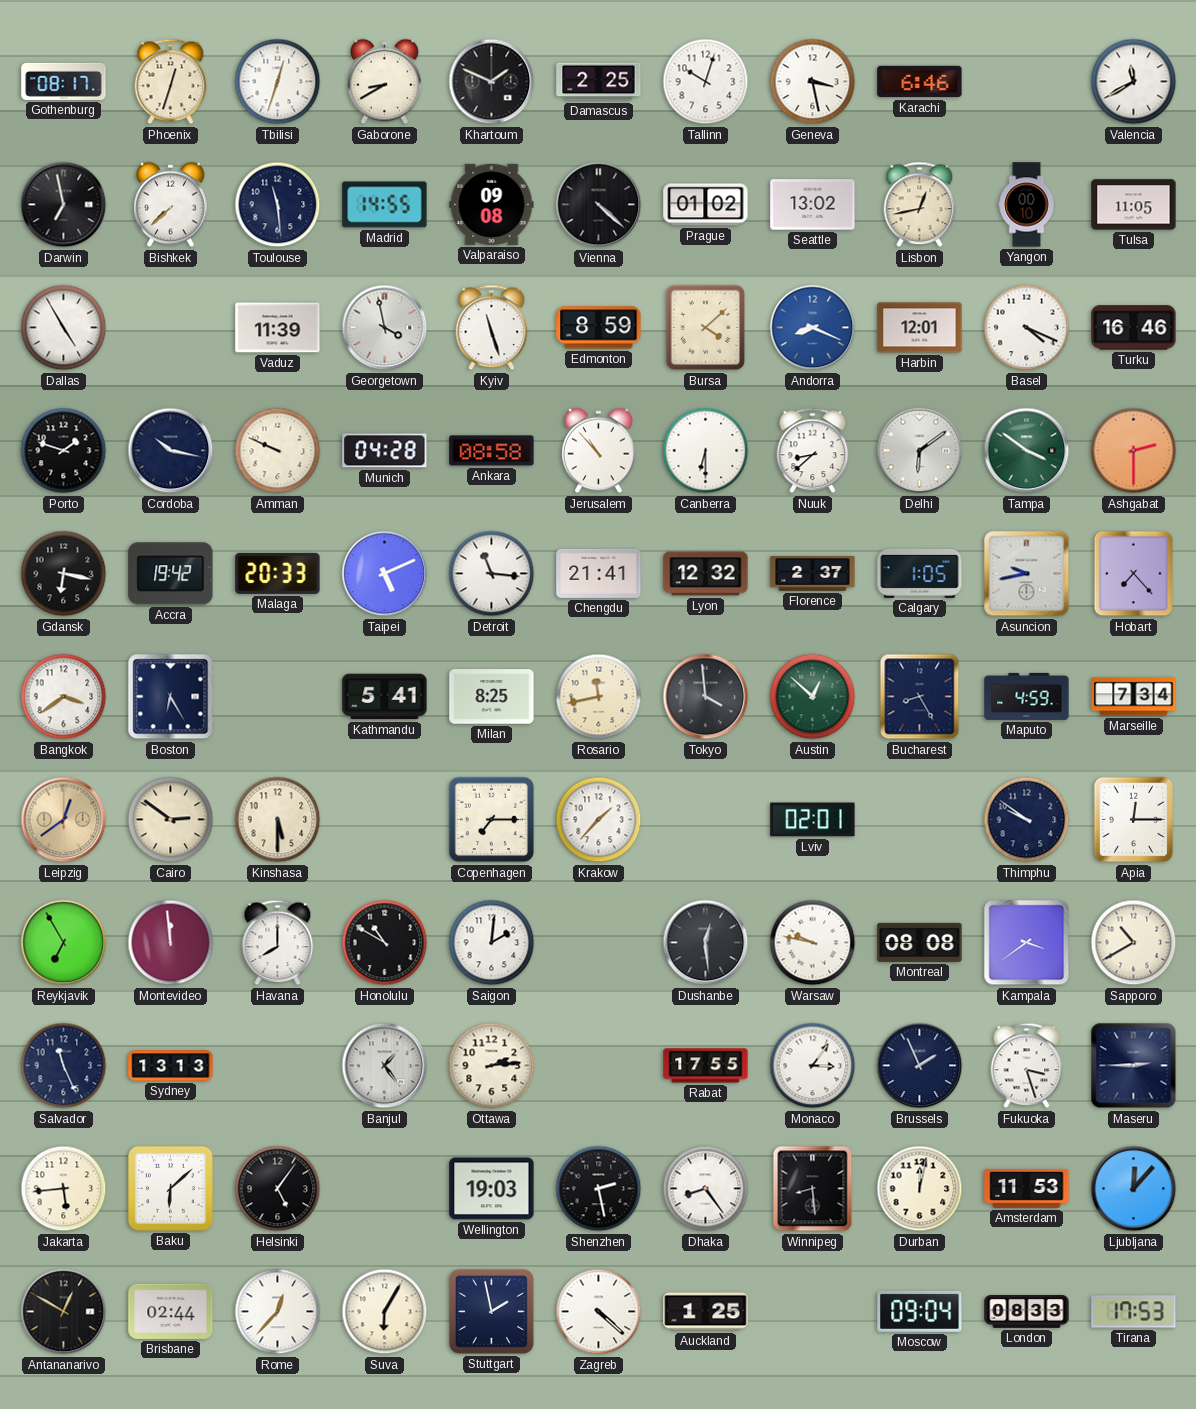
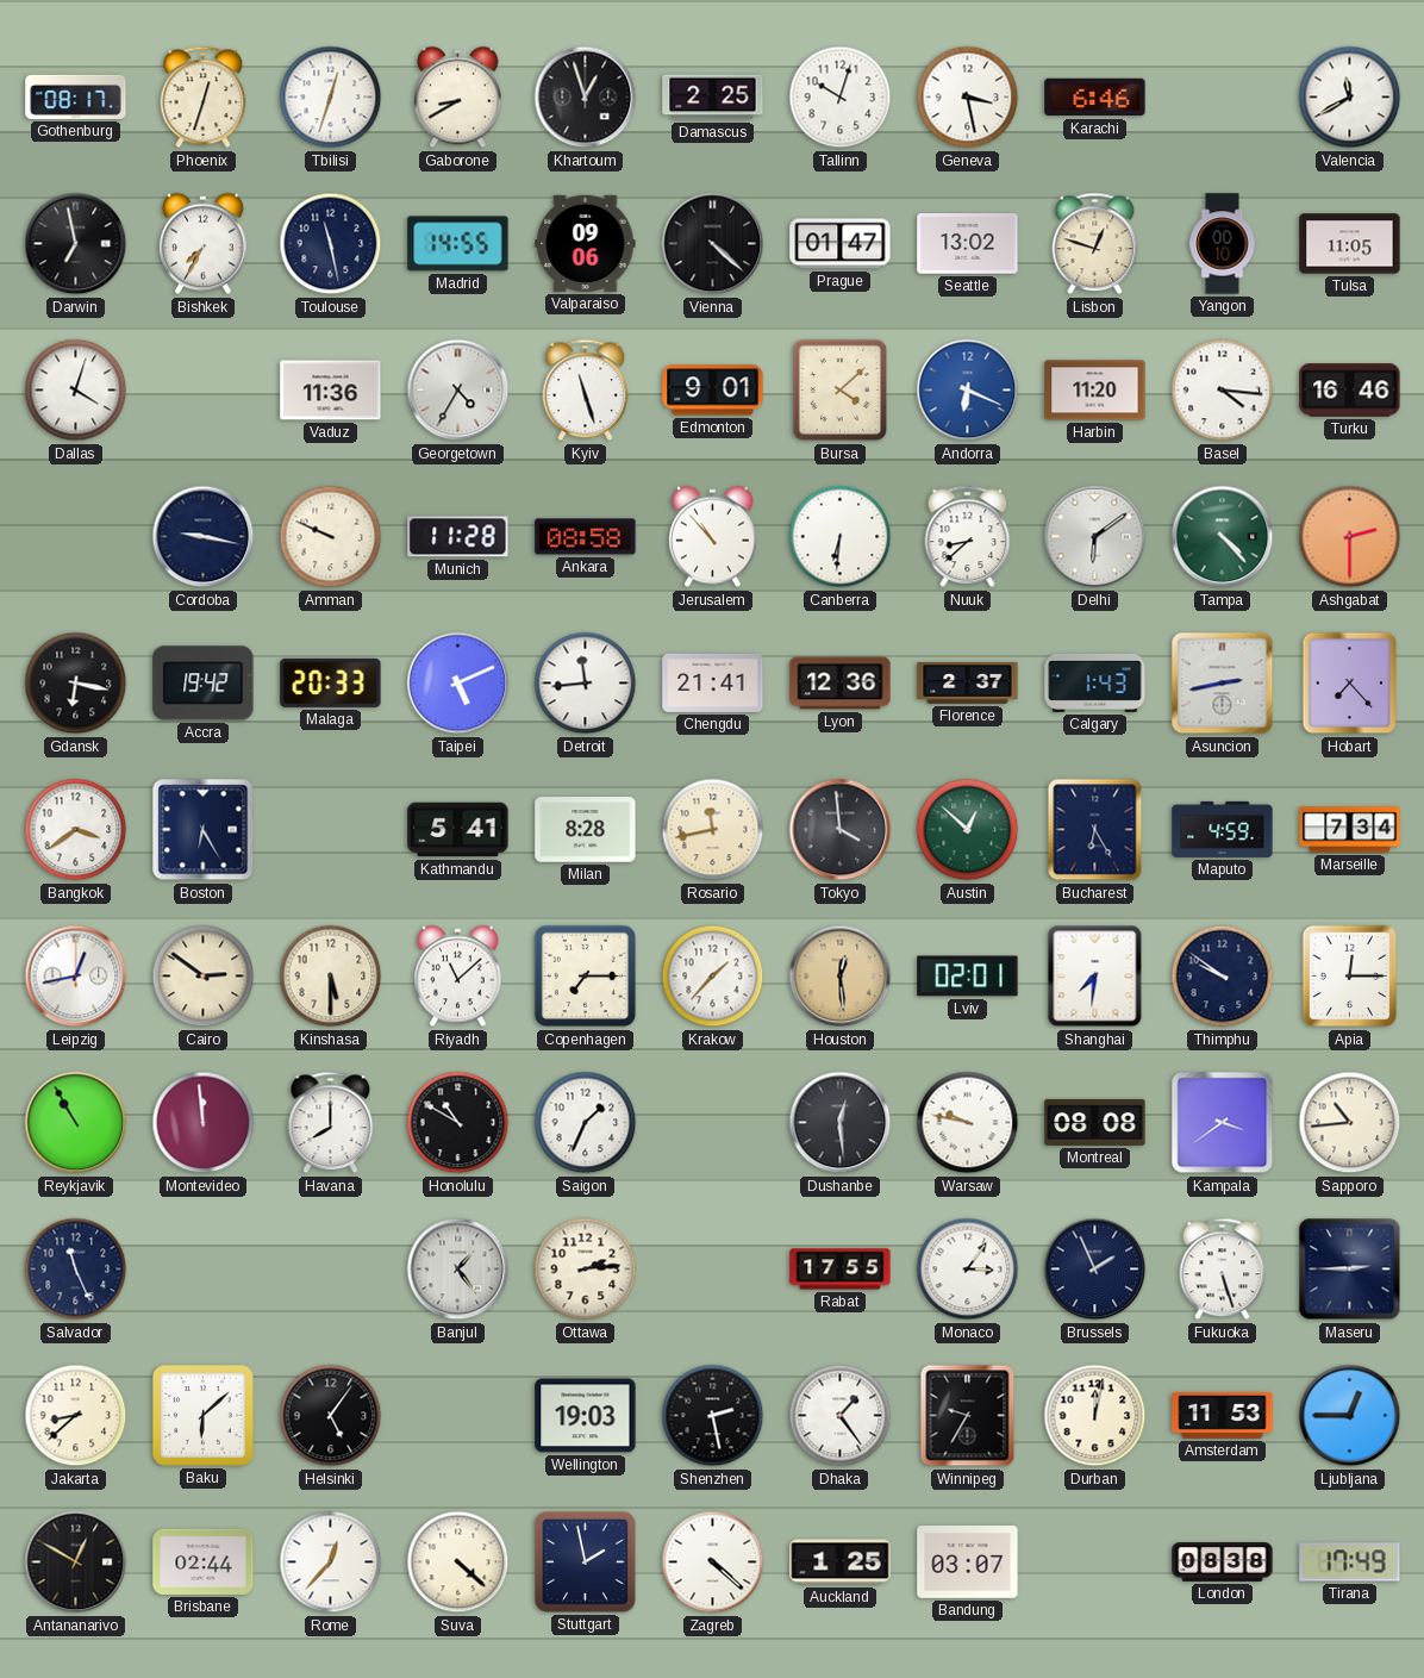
Khartoum: 1:49 -> 12:57 (586, 98)
Bishkek: 7:38 -> 7:35 (204, 244)
Toulouse: 11:29 -> 11:28 (331, 244)
Valparaiso: 09:08 -> 09:06 (586, 243)
Prague: 01:02 -> 01:47 (841, 244)
Lisbon: 12:43 -> 12:48 (1095, 244)
Dallas: 4:55 -> 4:03 (76, 391)
Vaduz: 11:39 -> 11:36 (331, 391)
Georgetown: 3:58 -> 4:35 (458, 391)
Edmonton: 8:59 -> 9:01 (713, 391)
Andorra: 8:19 -> 6:19 (968, 391)
Harbin: 12:01 -> 11:20 (1095, 391)
Basel: 4:19 -> 4:16 (1223, 391)
Porto: 1:48 -> none (64, 451)
Cordoba: 10:17 -> 9:17 (204, 537)
Munich: 04:28 -> 11:28 (458, 537)
Canberra: 6:30 -> 6:31 (841, 537)
Tampa: 3:51 -> 4:23 (1223, 537)
Detroit: 11:16 -> 11:44 (586, 684)
Lyon: 12:32 -> 12:36 (841, 684)
Calgary: 1:05 -> 1:43 (1095, 682)
Asuncion: 9:43 -> 2:43 (1223, 684)
Milan: 8:25 -> 8:28 (586, 830)
Bucharest: 8:25 -> 6:25 (1095, 830)
Leipzig: 12:39 -> 12:43 (76, 977)
Leipzig dial: champagne -> white (76, 977)
Riyadh: none -> 11:08 (458, 977)
Houston: none -> 12:29 (841, 977)
Shanghai: none -> 7:31 (1095, 977)
Reykjavik: 6:55 -> 10:55 (76, 1123)
Saigon: 2:01 -> 1:34 (586, 1123)
Sapporo: 10:40 -> 10:44 (1350, 1123)
Sydney: 13:13 -> none (171, 1066)
Fukuoka: 3:27 -> 5:27 (1223, 1270)
Jakarta: 5:44 -> 8:38 (76, 1416)
Dhaka: 8:24 -> 1:24 (841, 1416)
Winnipeg: 8:29 -> 9:35 (968, 1416)
Ljubljana: 12:07 -> 12:45 (1350, 1416)
Suva: 6:05 -> 4:22 (458, 1562)
Bandung: none -> 03:07 (968, 1562)
Moscow: 09:04 -> none (920, 1311)
London: 08:33 -> 08:38 (1223, 1562)
Tirana: 17:53 -> 17:49 (1350, 1562)
